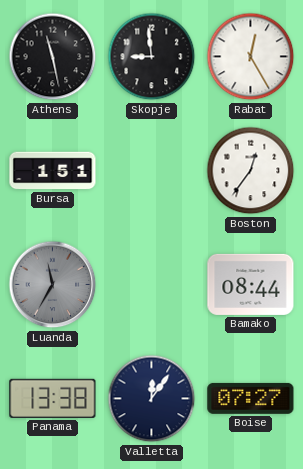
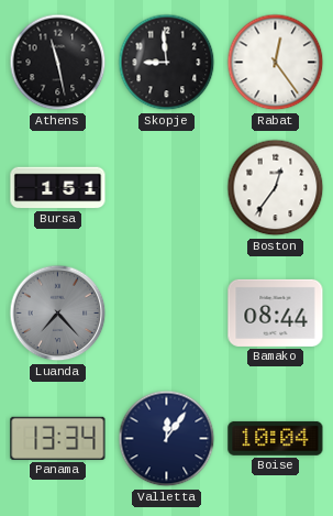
Rabat: 12:25 -> 12:24 (276, 63)
Luanda: 11:35 -> 7:23 (58, 314)
Panama: 13:38 -> 13:34 (58, 438)
Boise: 07:27 -> 10:04 (276, 438)
